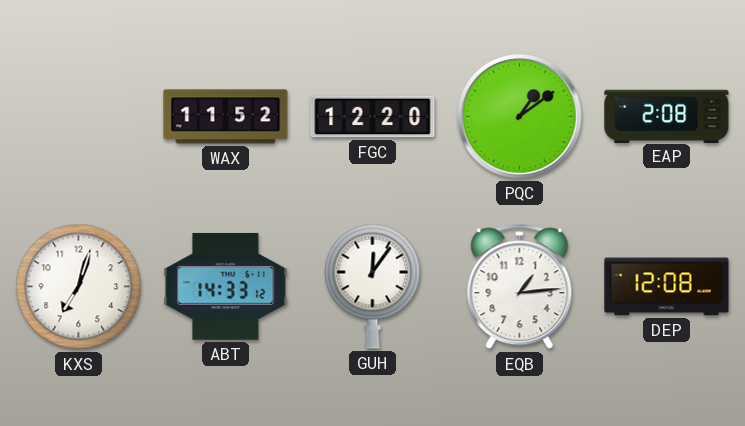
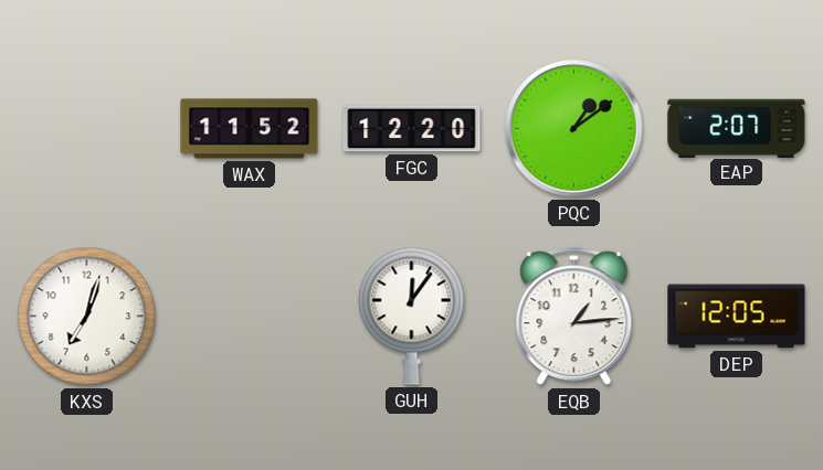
EAP: 2:08 -> 2:07 (737, 128)
ABT: 14:33 -> none (226, 286)
DEP: 12:08 -> 12:05 (737, 317)
